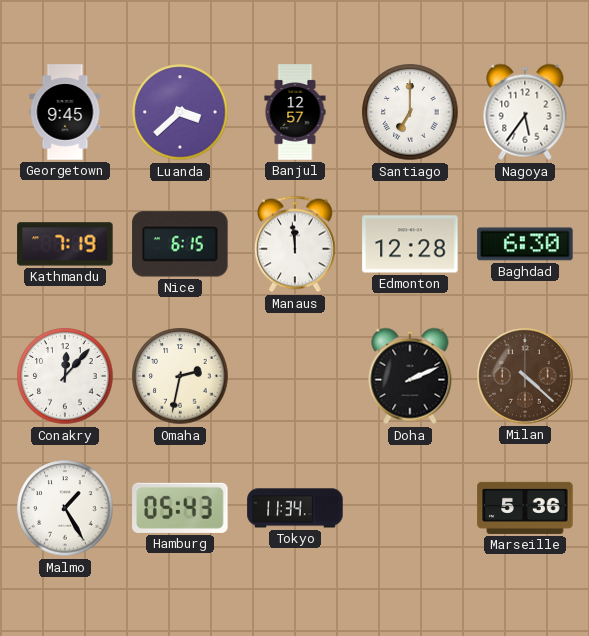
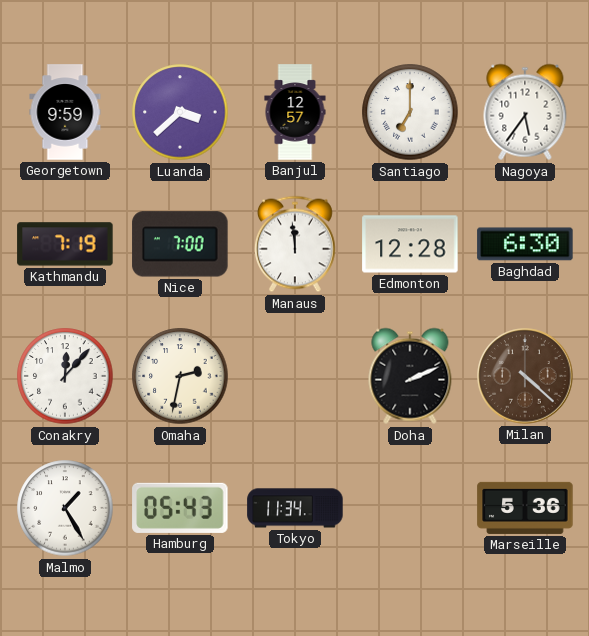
Georgetown: 9:45 -> 9:59 (65, 112)
Nice: 6:15 -> 7:00 (180, 244)
